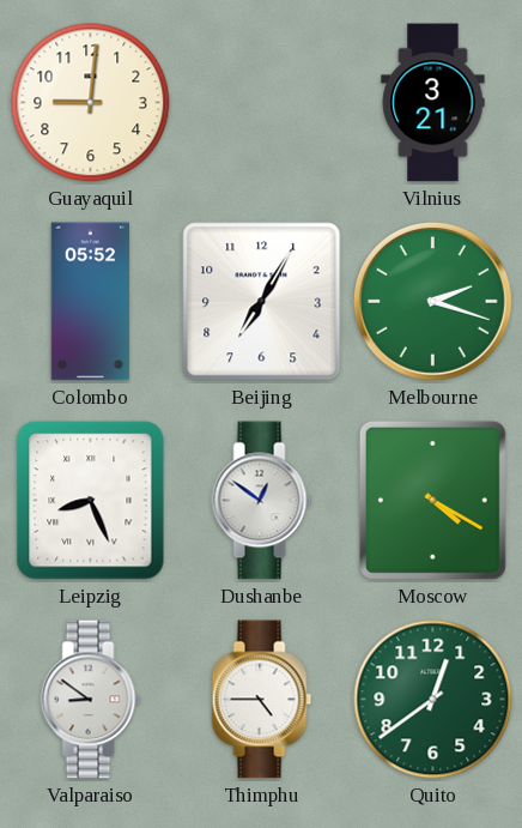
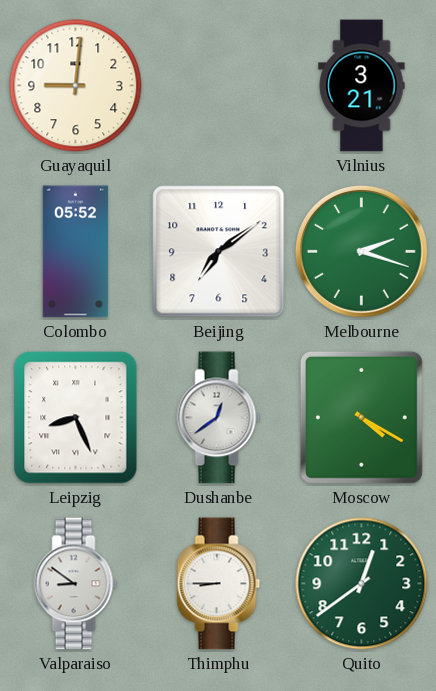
Beijing: 7:05 -> 7:09 (219, 252)
Dushanbe: 12:51 -> 12:39 (219, 418)
Thimphu: 4:45 -> 8:45 (219, 584)
